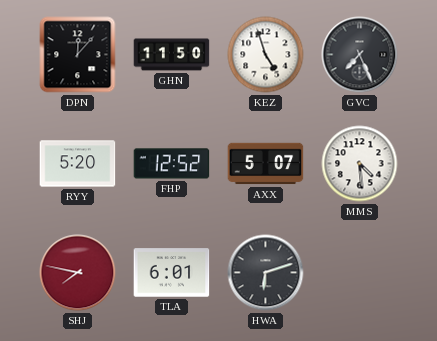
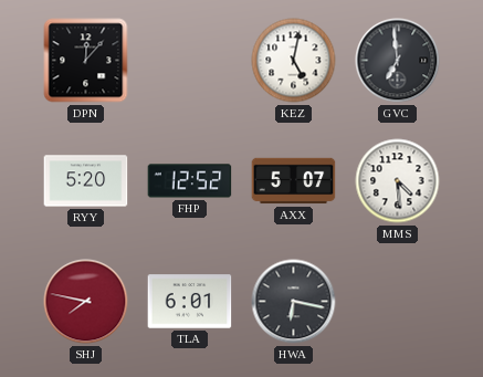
GHN: 11:50 -> none (172, 55)
KEZ: 4:57 -> 5:02 (294, 61)
GVC: 7:26 -> 6:59 (398, 61)
HWA: 6:12 -> 6:17 (294, 302)
